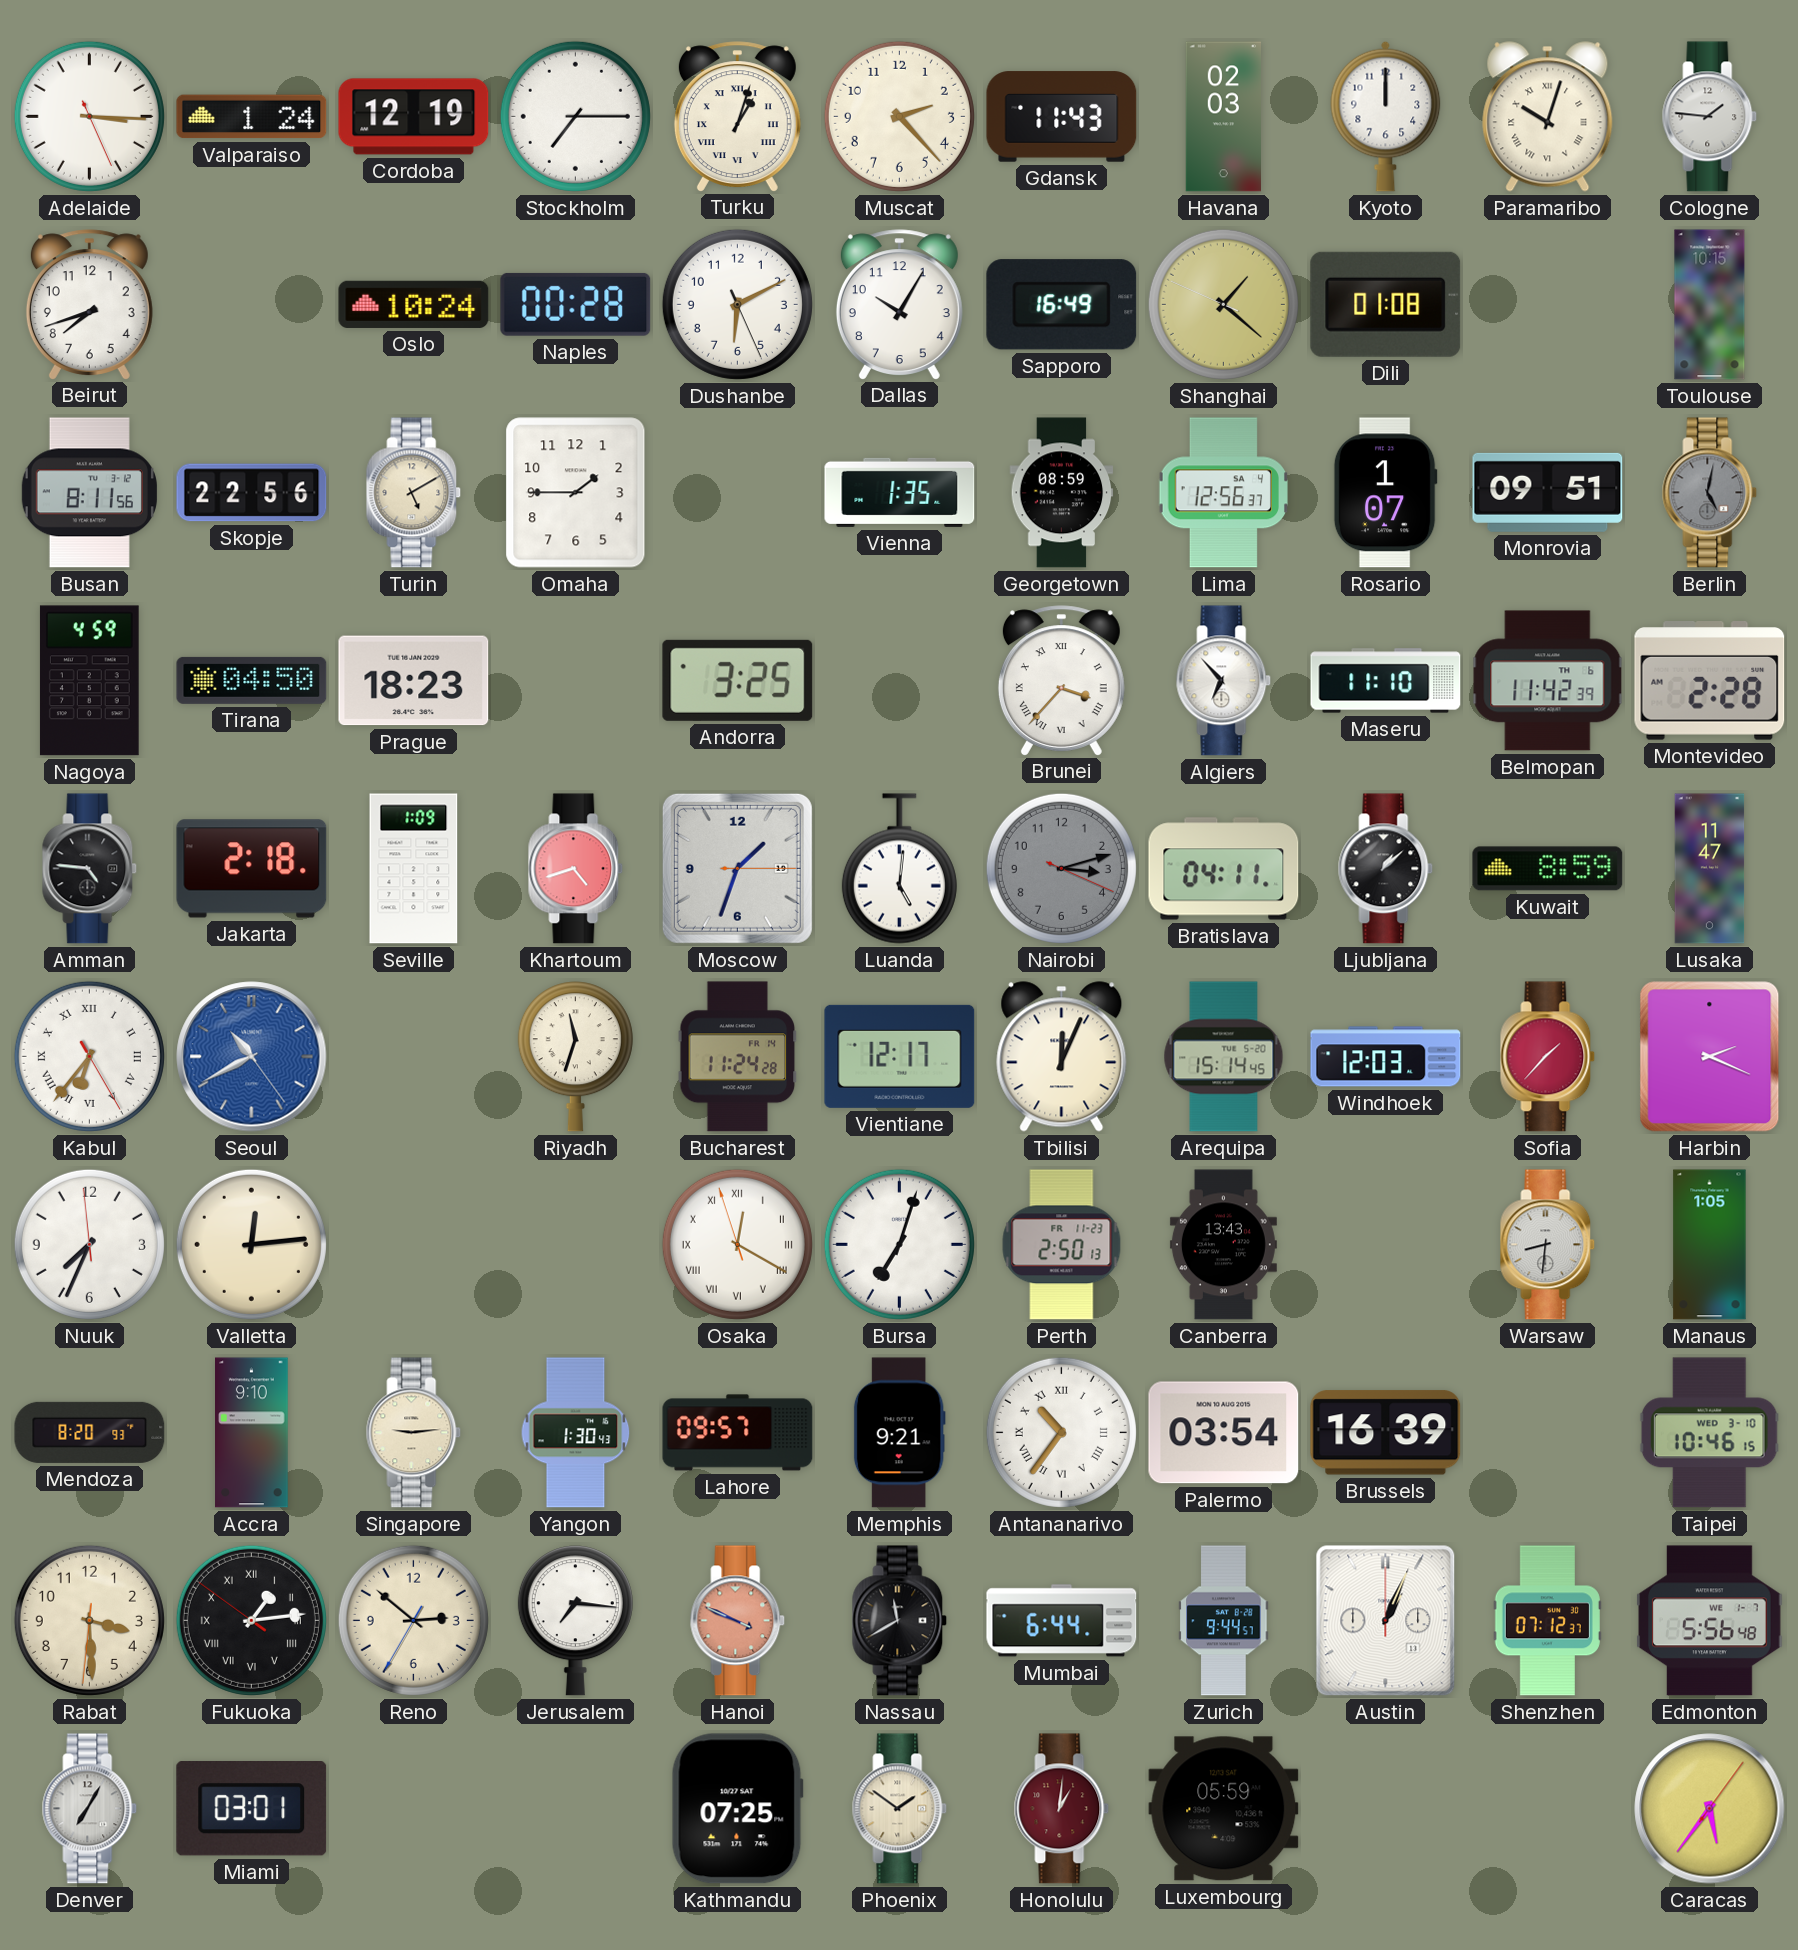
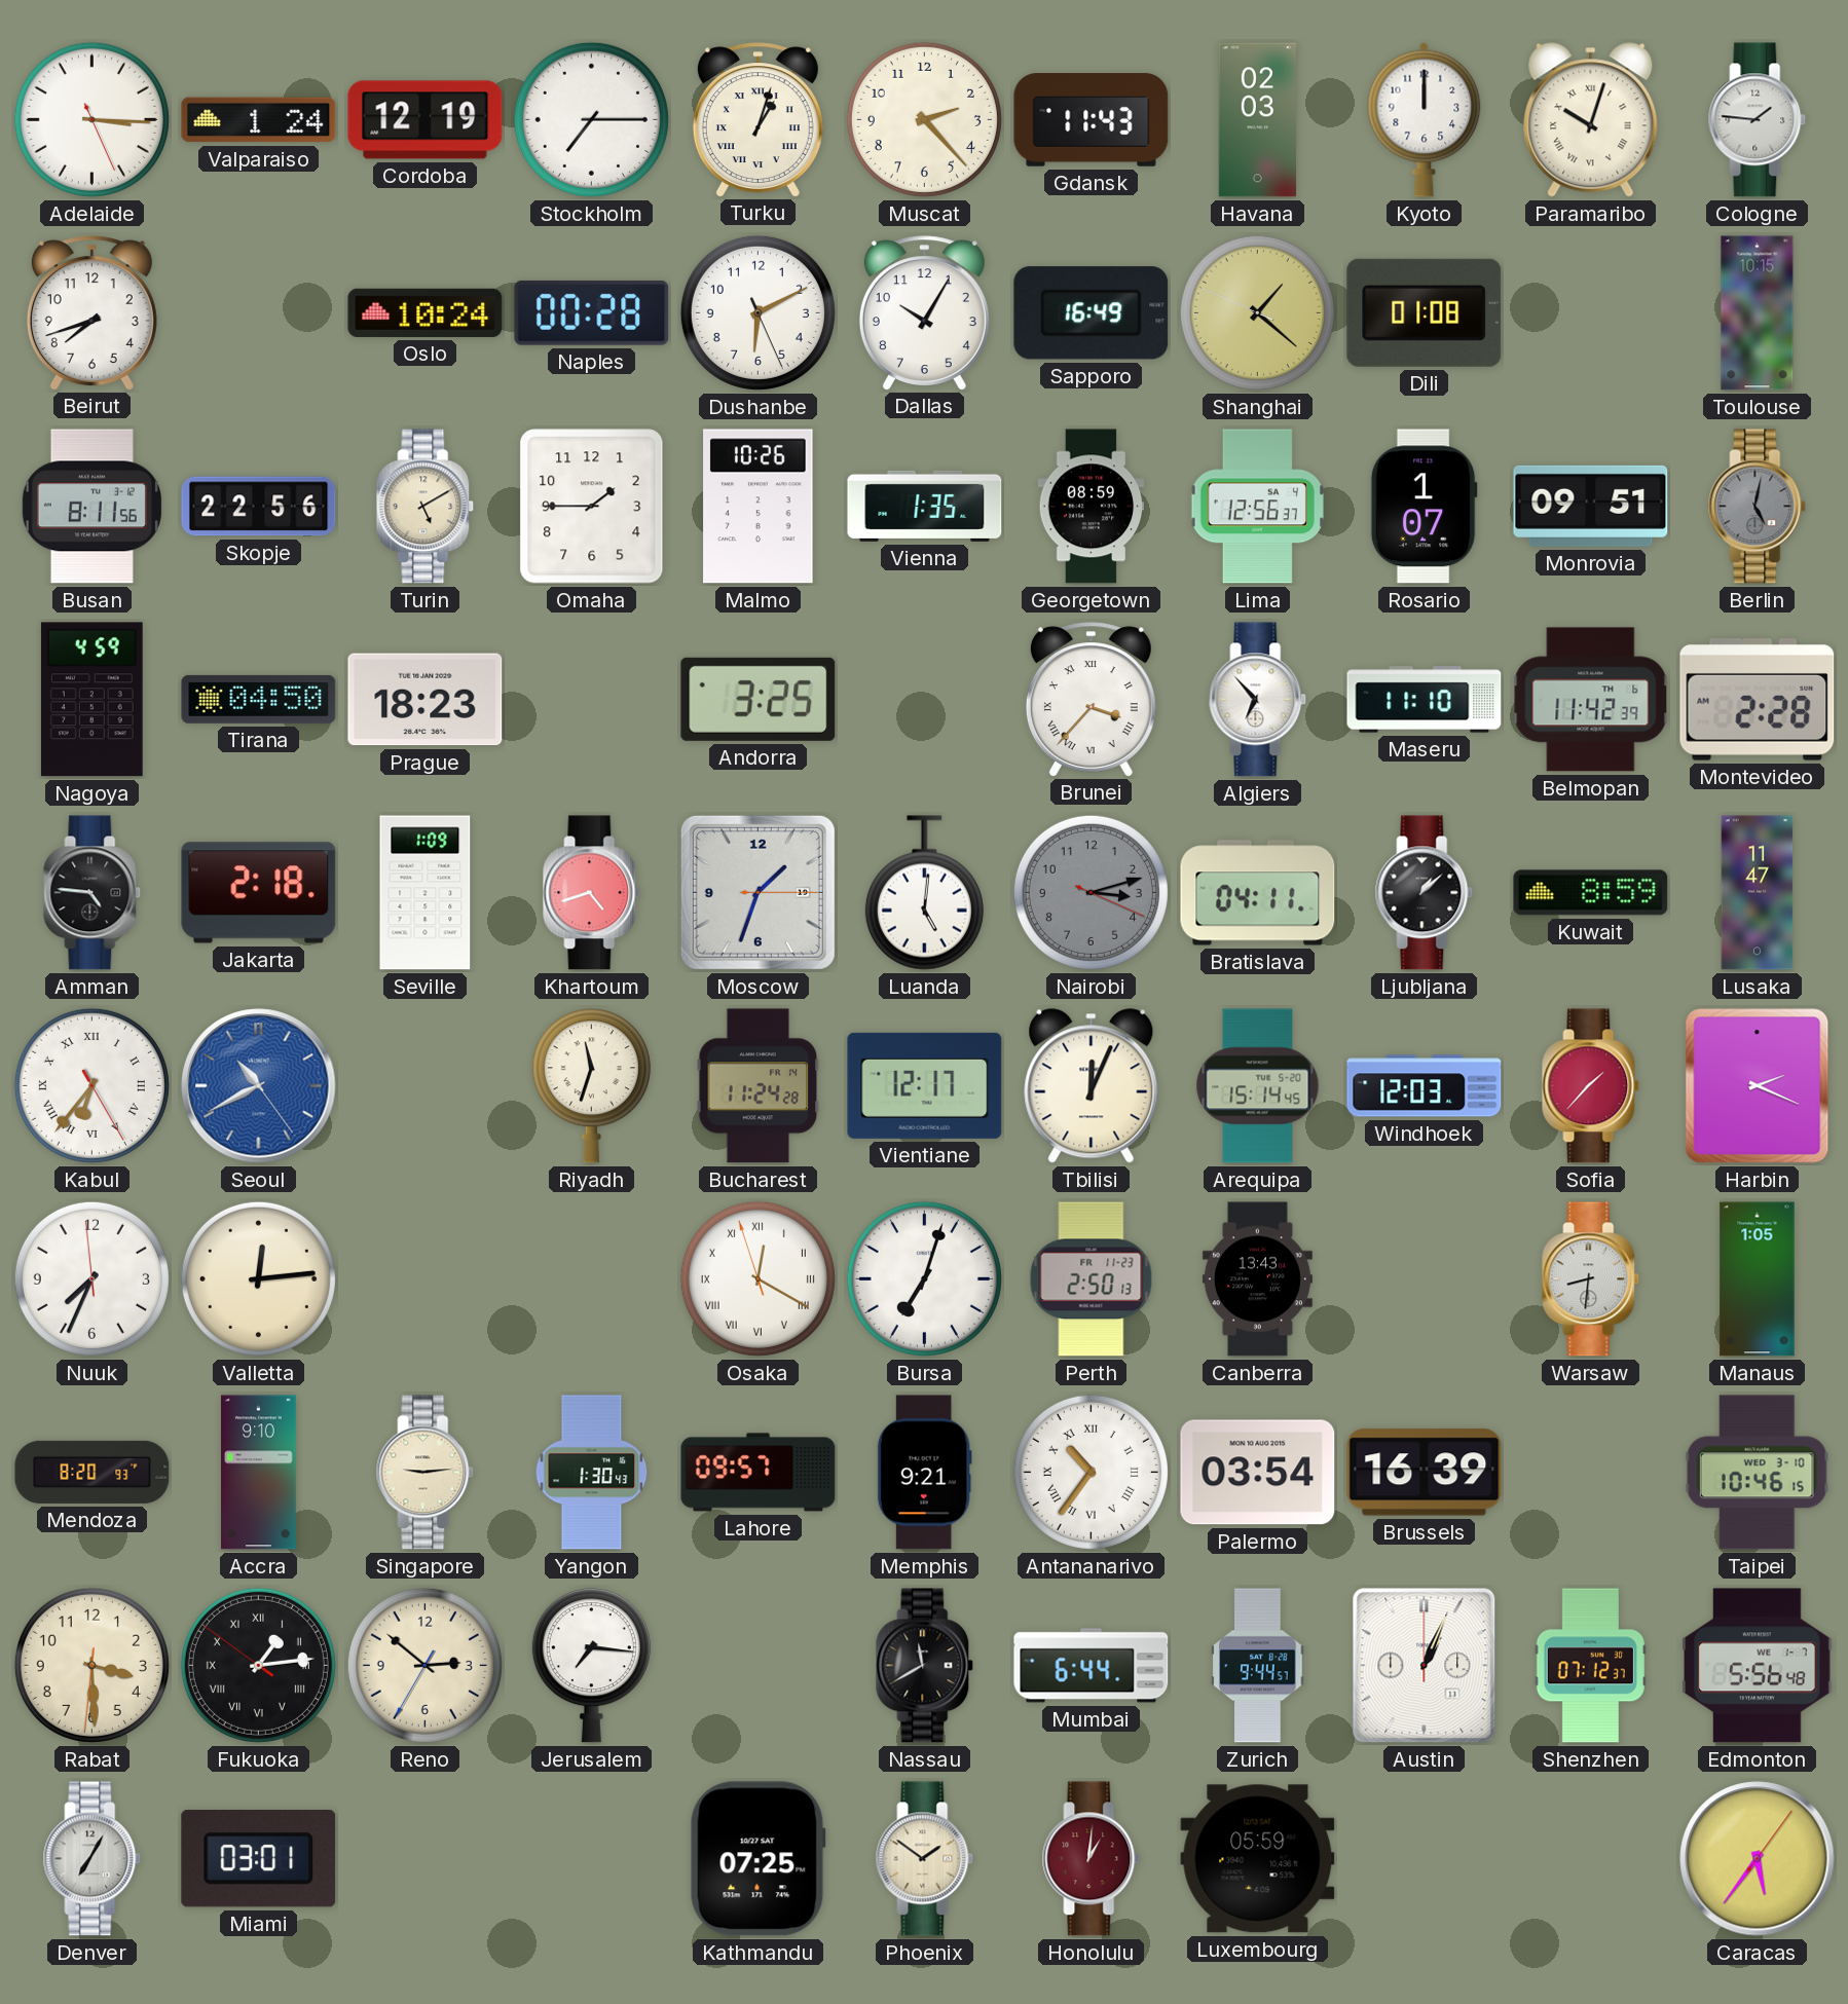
Malmo: none -> 10:26 (759, 507)
Hanoi: 3:49 -> none (738, 1621)
